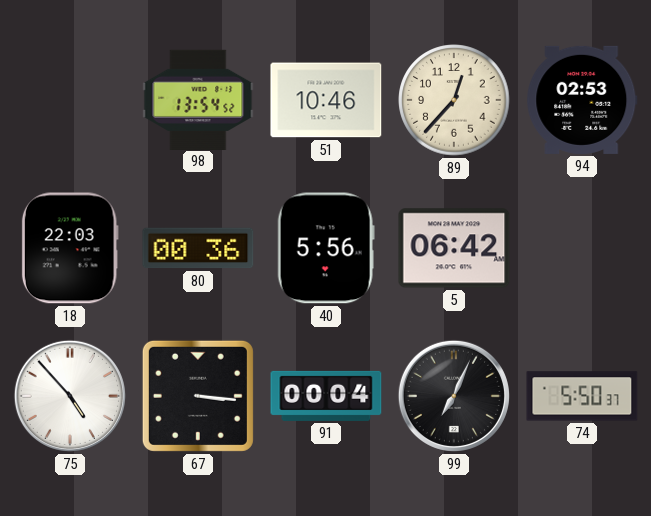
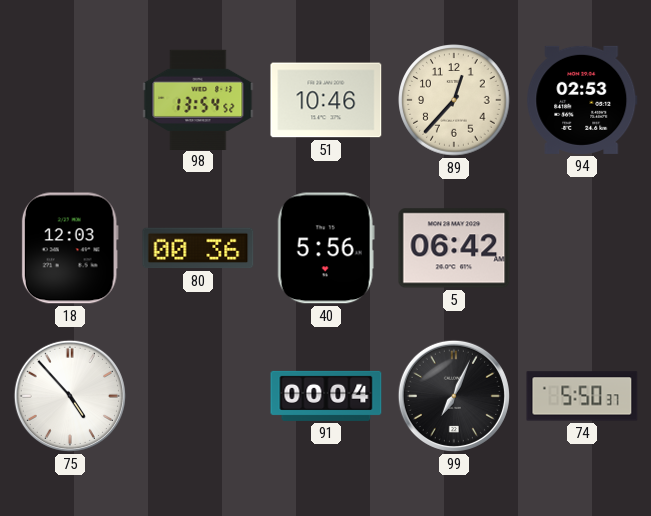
18: 22:03 -> 12:03 (70, 248)
67: 3:16 -> none (198, 396)
